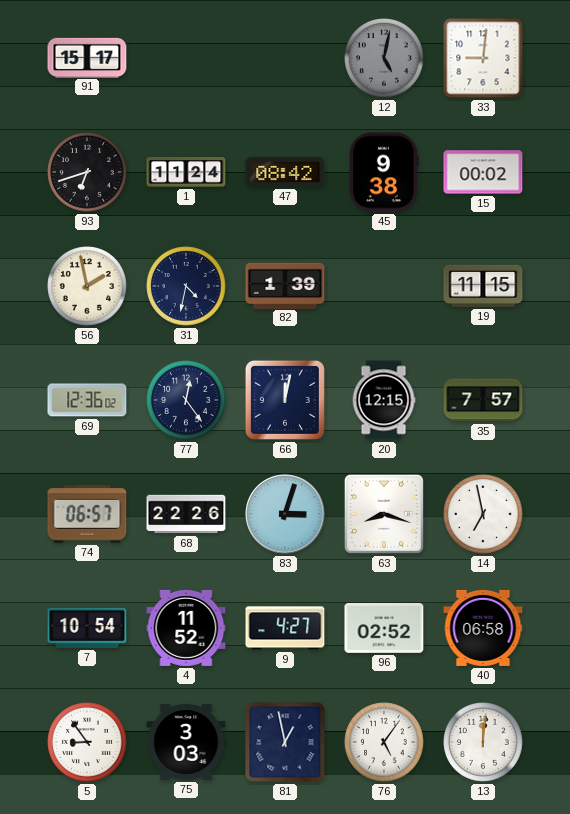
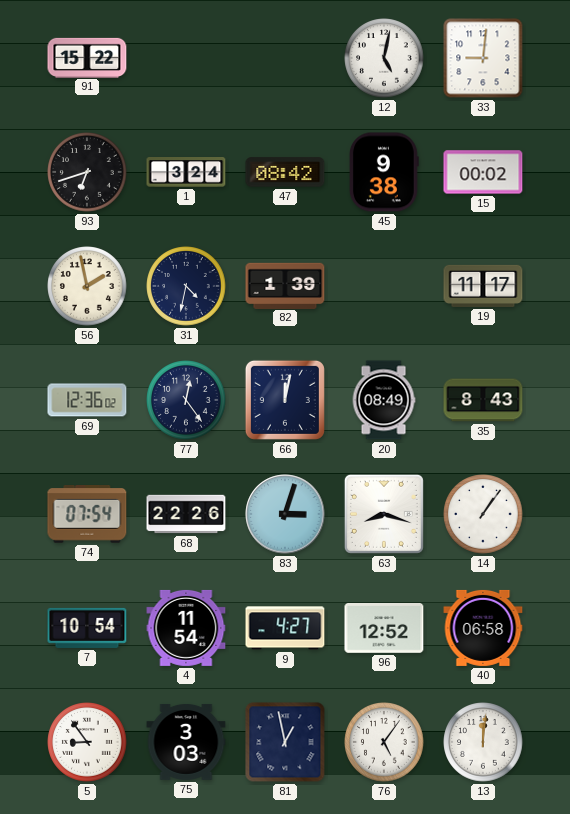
91: 15:17 -> 15:22 (87, 57)
12 dial: grey -> white (384, 58)
1: 11:24 -> 3:24 (186, 173)
19: 11:15 -> 11:17 (483, 286)
20: 12:15 -> 08:49 (384, 400)
35: 7:57 -> 8:43 (483, 400)
74: 06:57 -> 07:54 (87, 515)
14: 6:58 -> 1:06 (483, 514)
4: 11:52 -> 11:54 (186, 628)
96: 02:52 -> 12:52 (384, 629)
